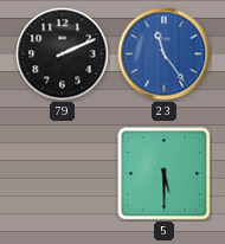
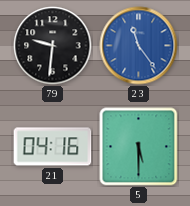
79: 2:11 -> 9:31 (53, 46)
21: none -> 04:16 (53, 147)
